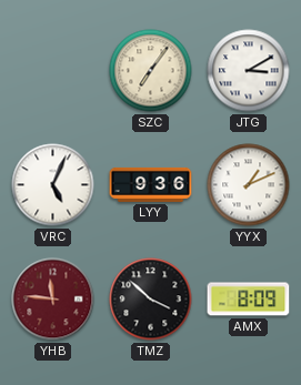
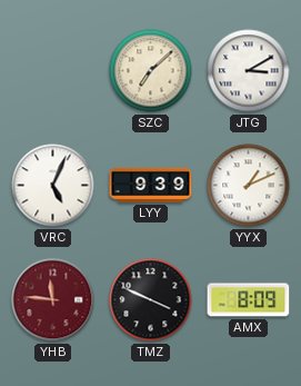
SZC: 7:06 -> 7:08 (151, 71)
LYY: 9:36 -> 9:39 (151, 185)
TMZ: 3:52 -> 3:49 (151, 300)
